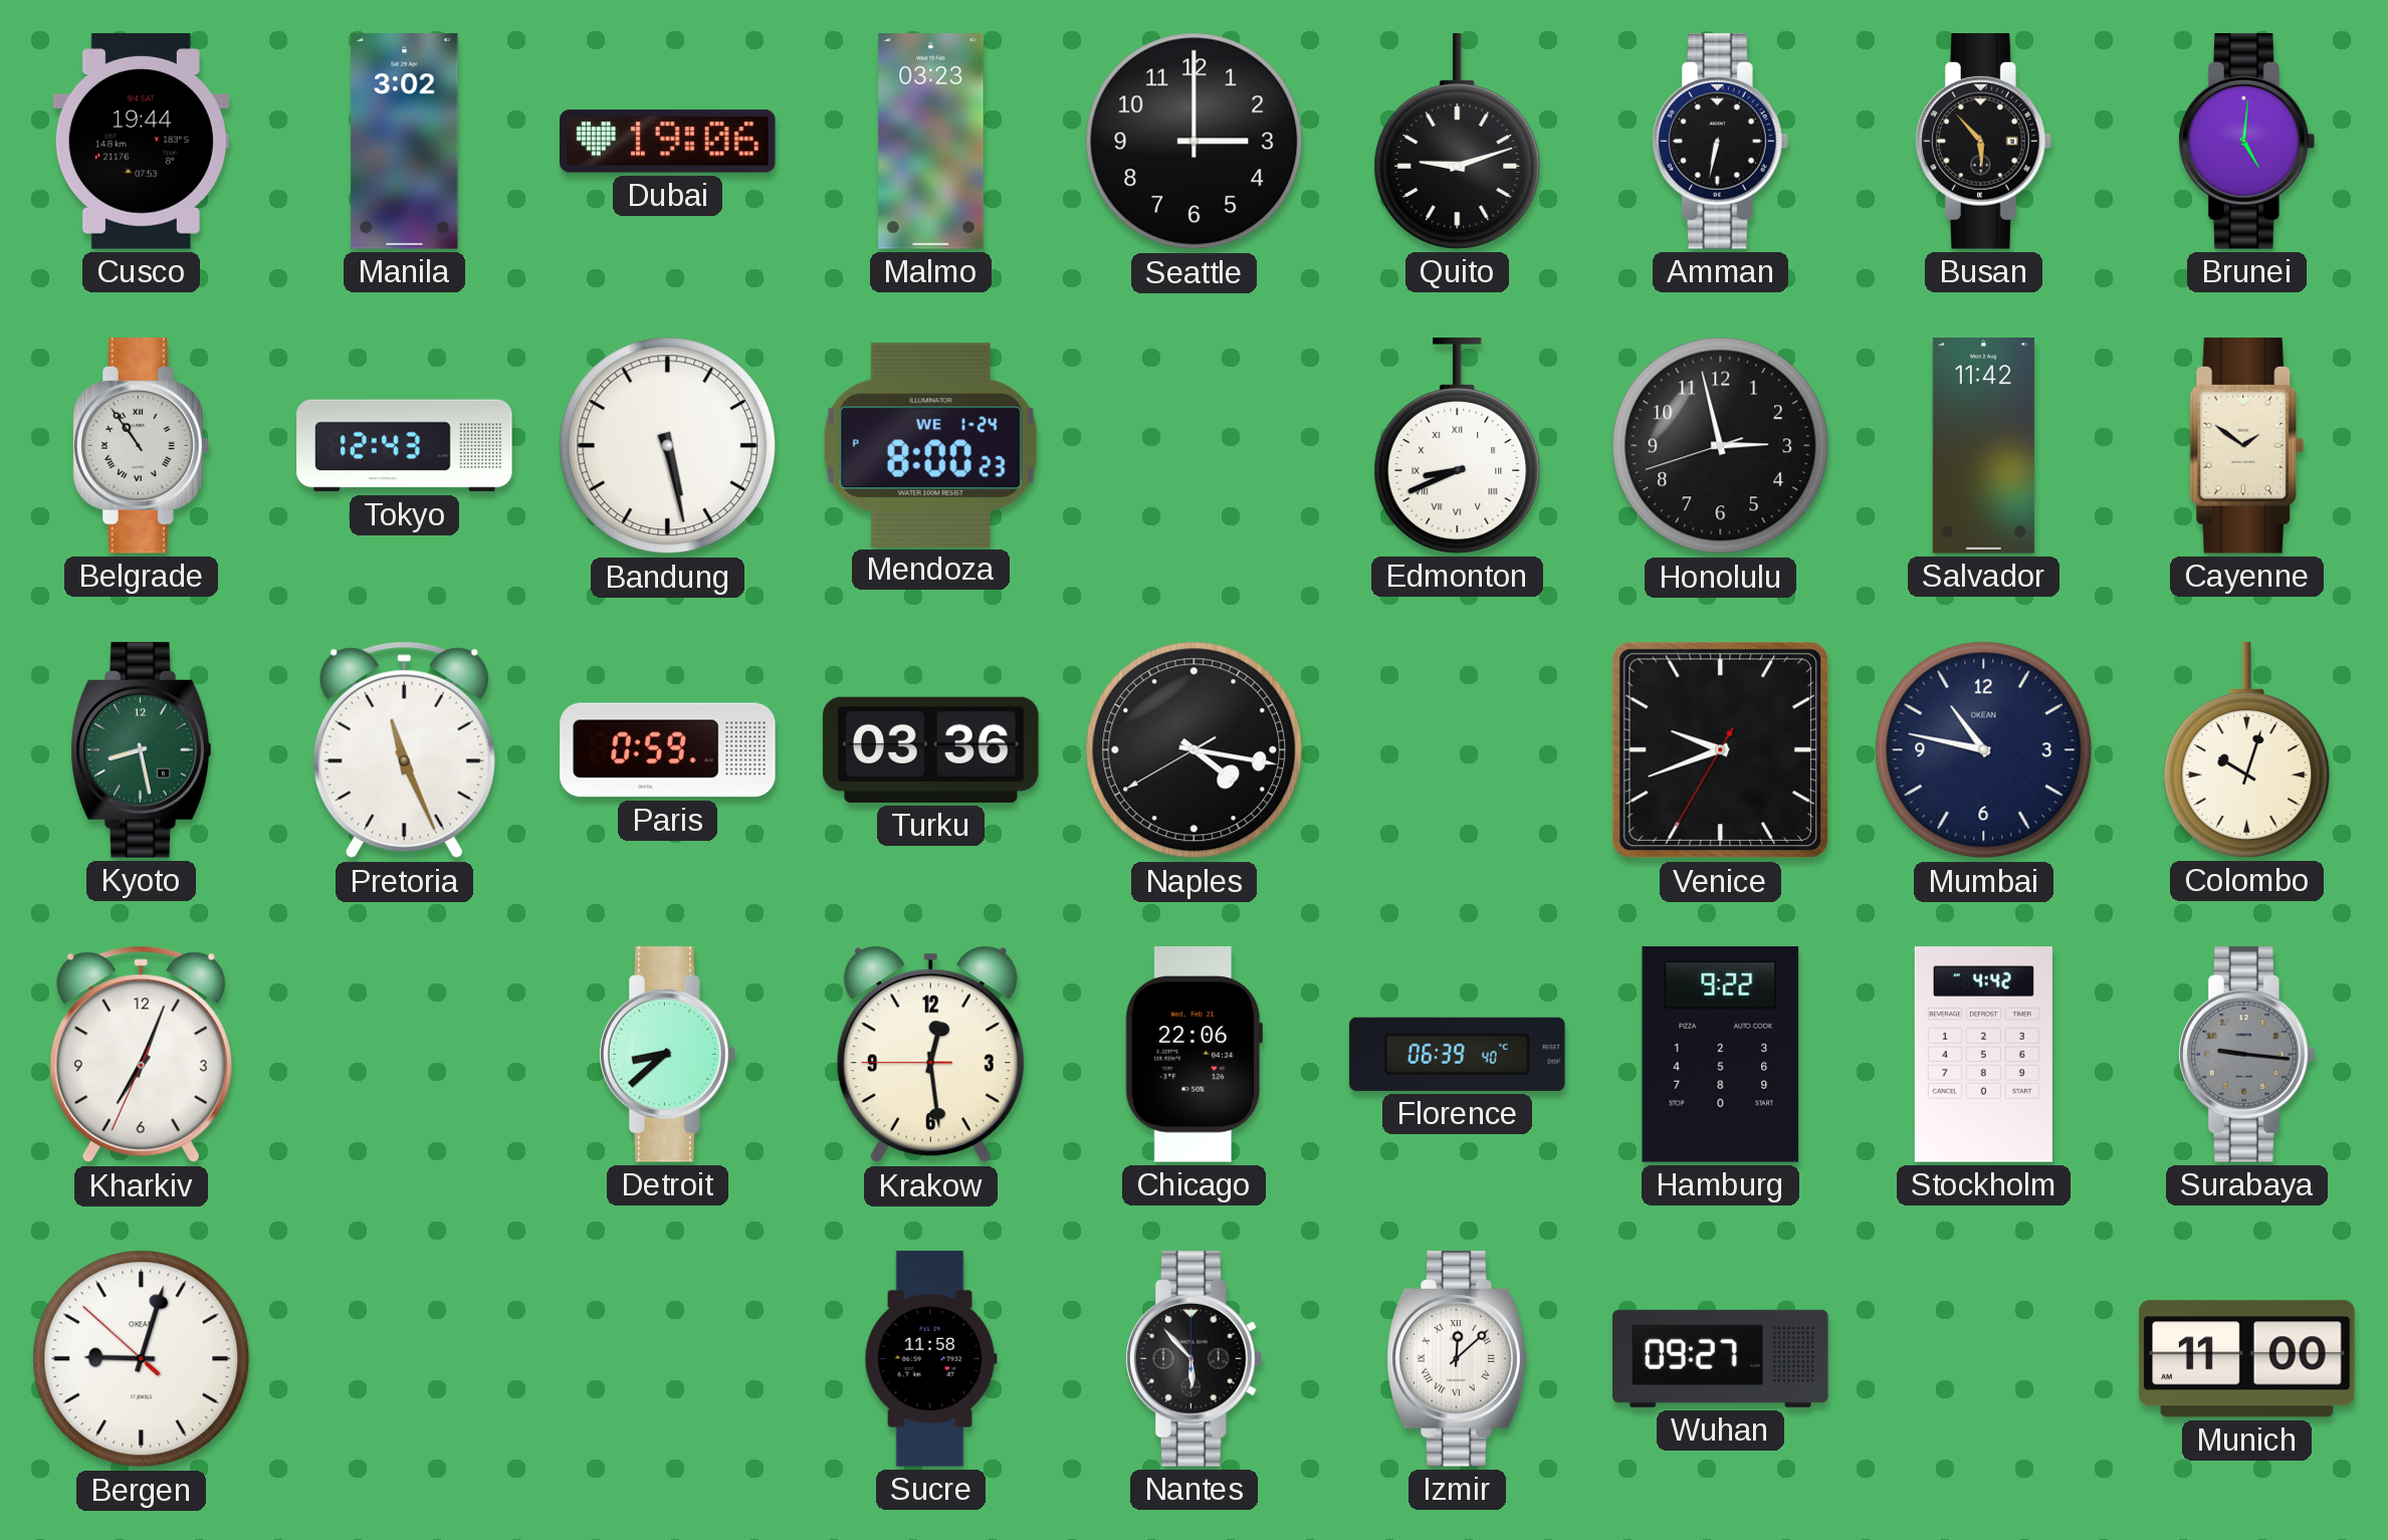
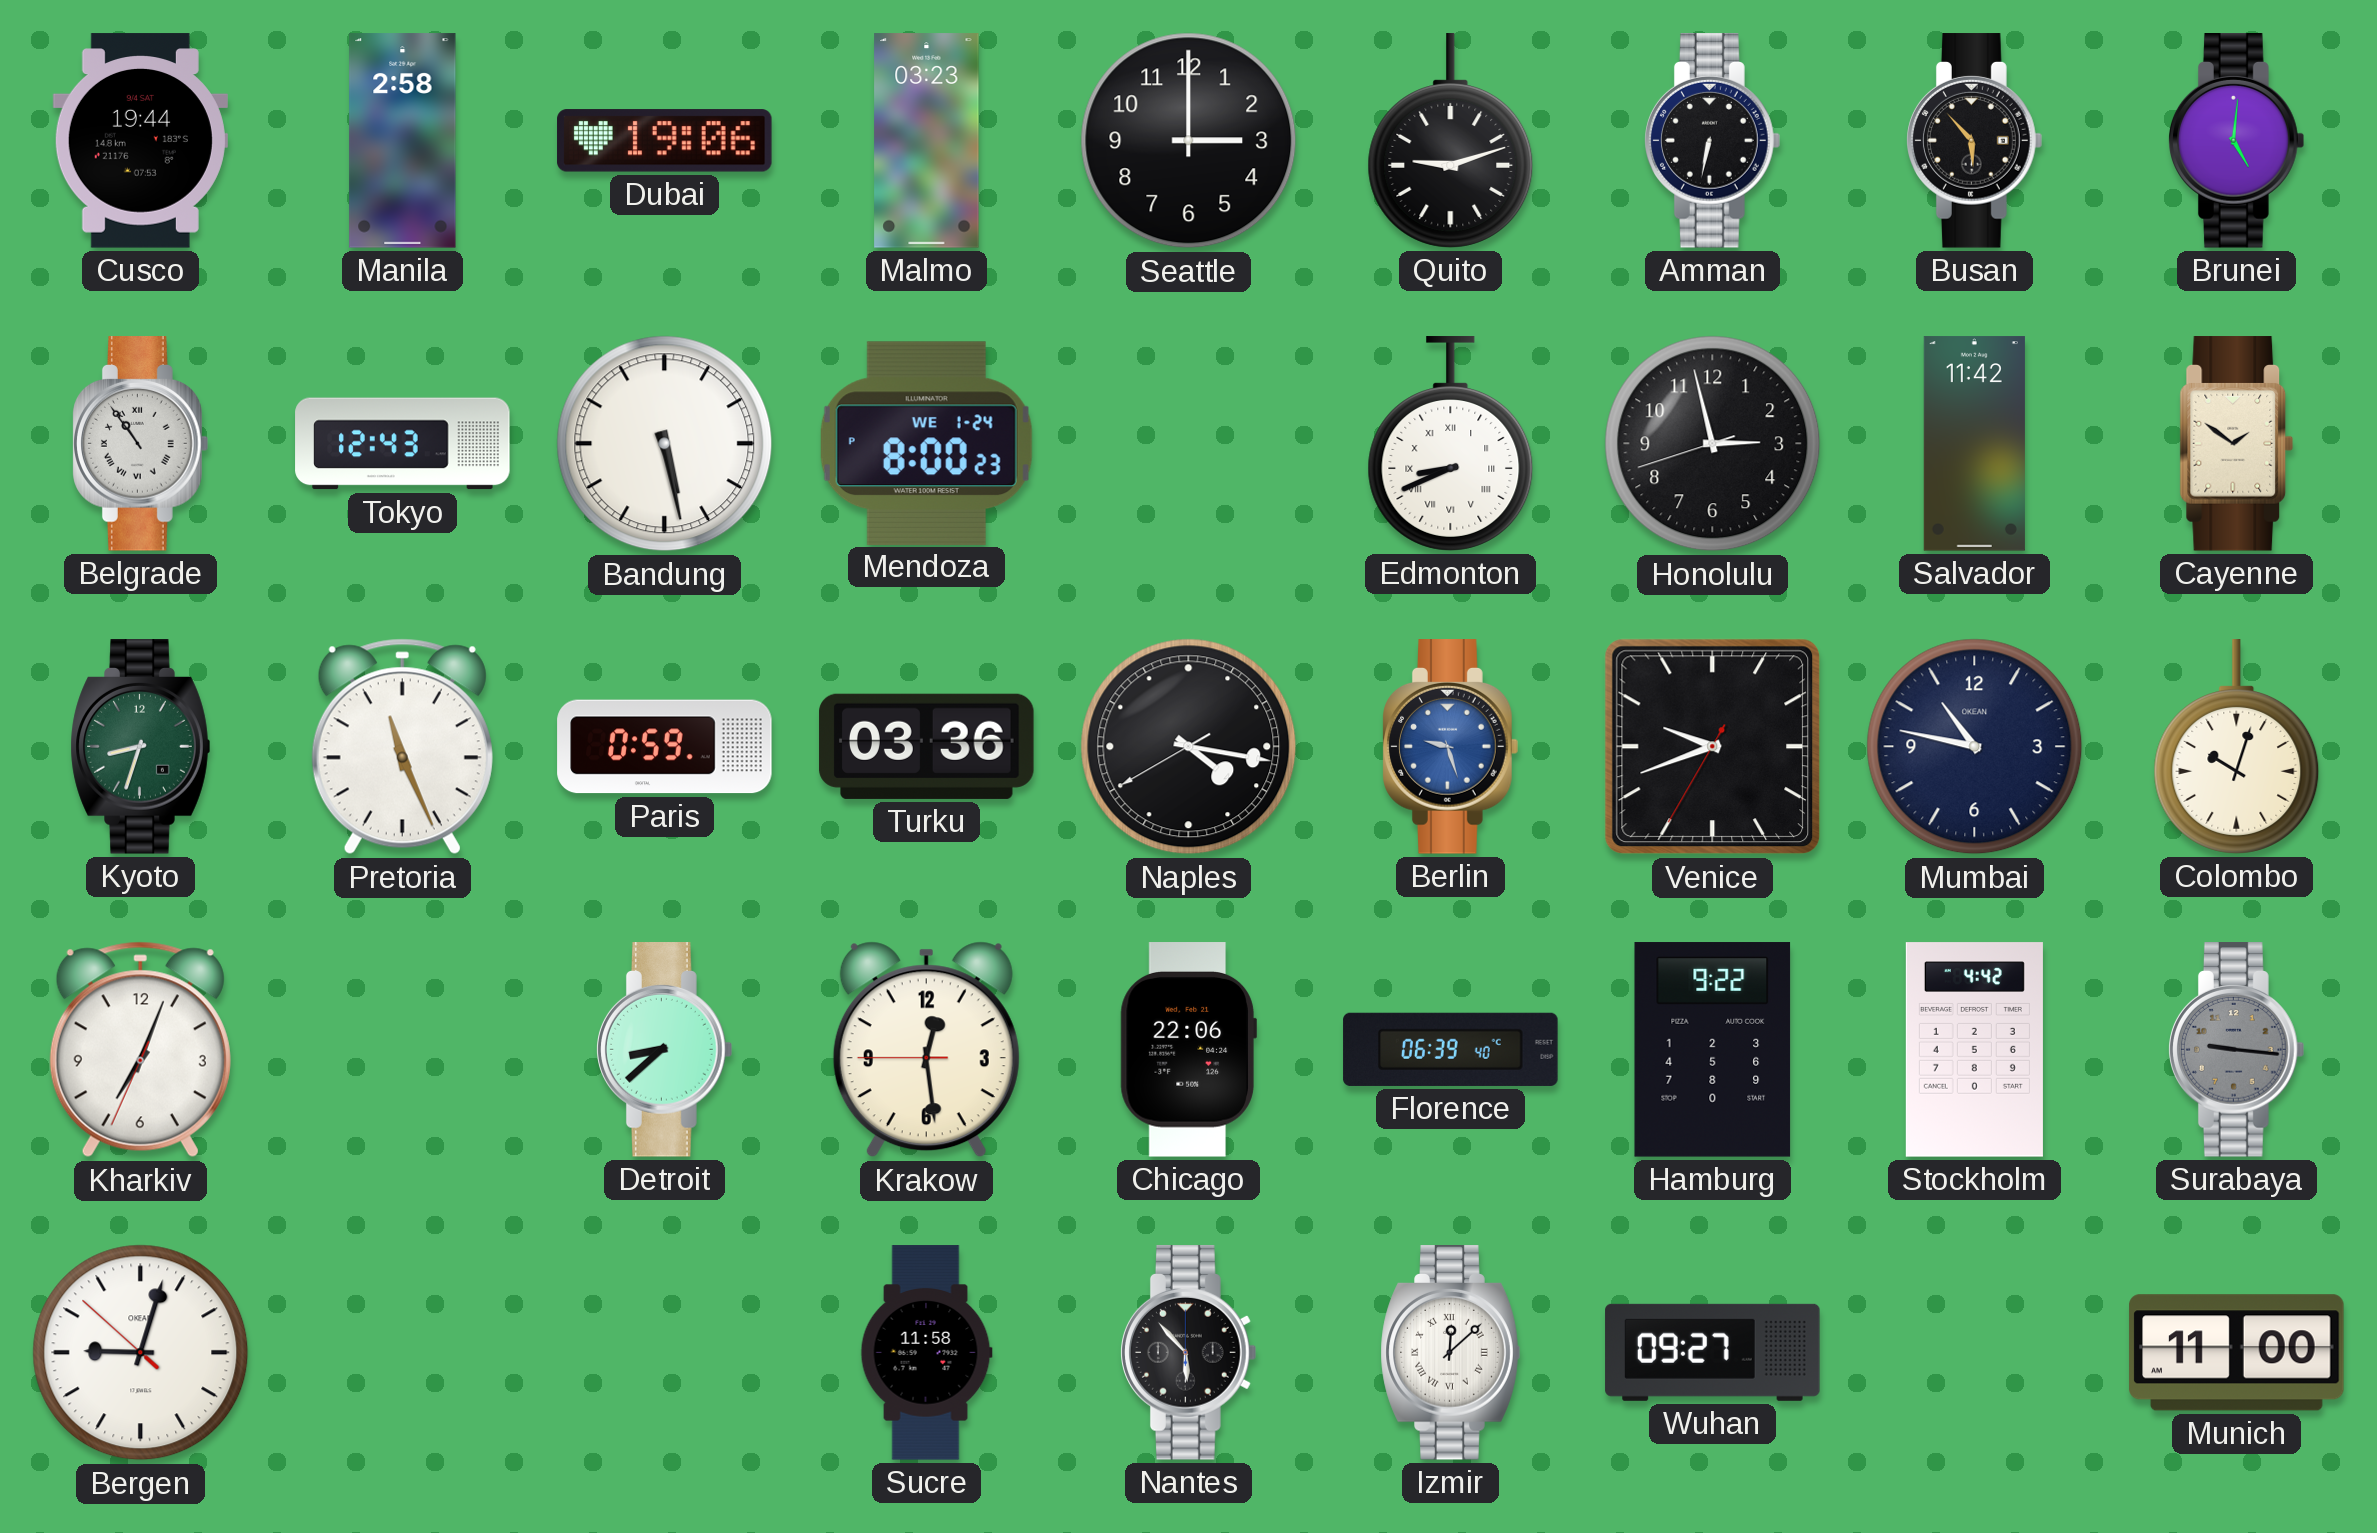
Manila: 3:02 -> 2:58 (403, 141)
Kyoto: 8:28 -> 8:33 (141, 747)
Berlin: none -> 9:27 (1451, 747)
